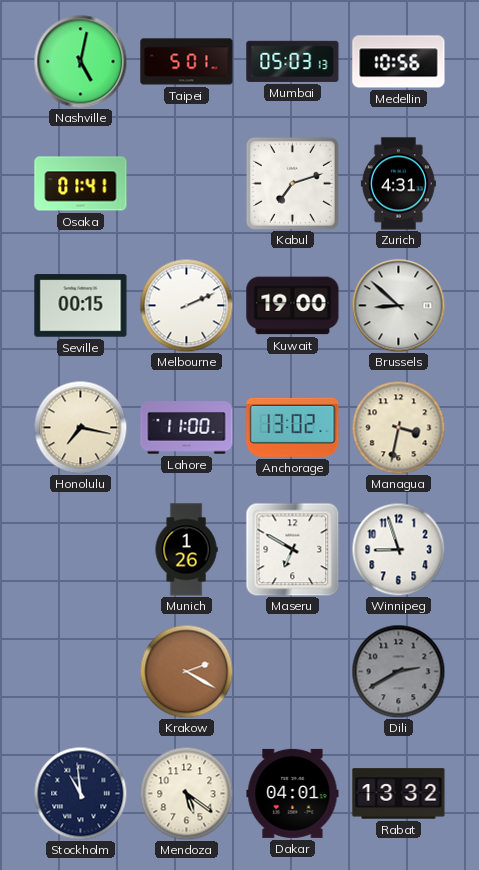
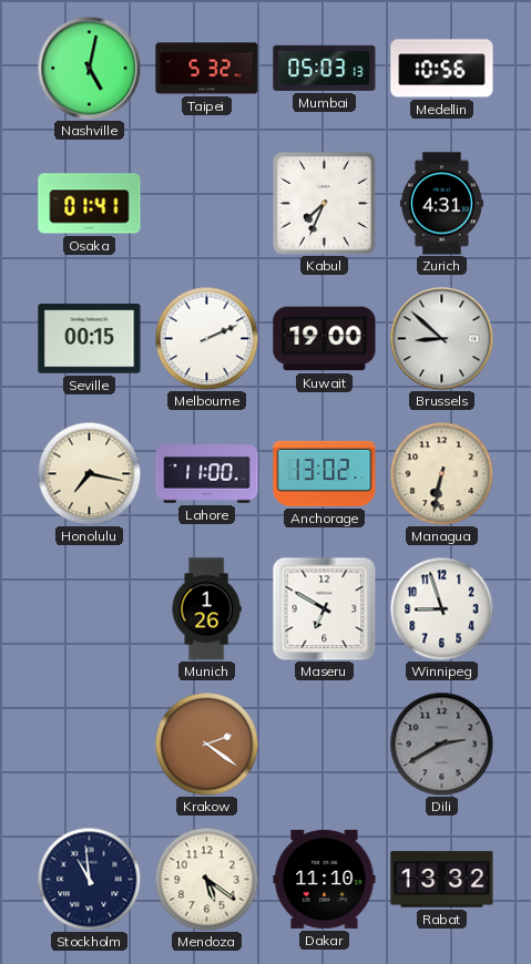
Taipei: 5:01 -> 5:32 (207, 69)
Kabul: 7:12 -> 7:34 (324, 203)
Managua: 3:32 -> 6:32 (441, 473)
Krakow: 2:20 -> 2:21 (206, 743)
Dakar: 04:01 -> 11:10 (325, 879)
